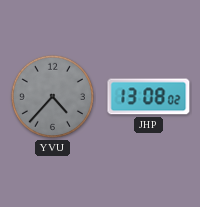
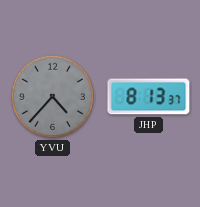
JHP: 13:08 -> 8:13 (149, 97)
